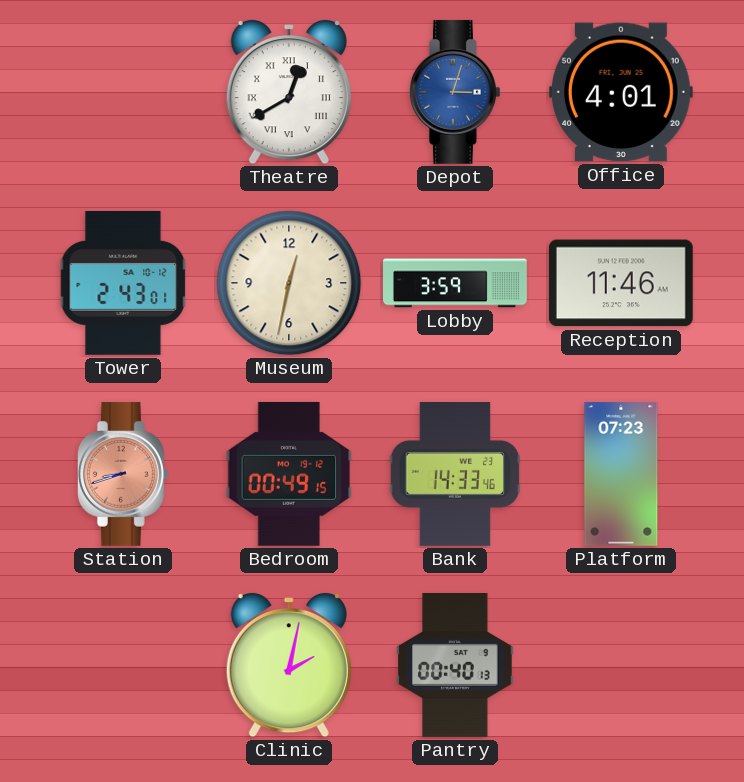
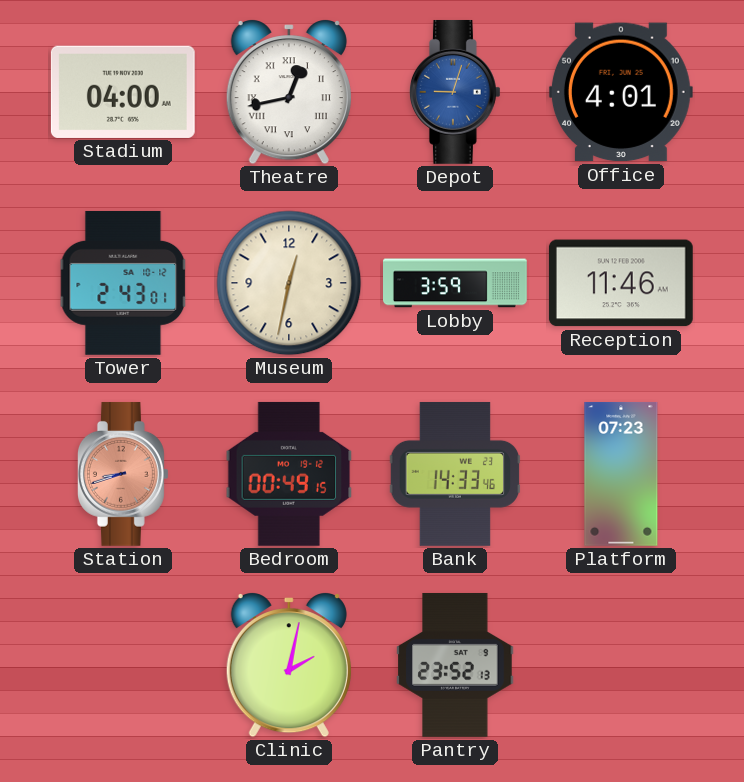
Stadium: none -> 04:00 (123, 92)
Theatre: 12:40 -> 12:43 (289, 93)
Depot: 3:03 -> 9:03 (455, 92)
Pantry: 00:40 -> 23:52 (455, 665)
